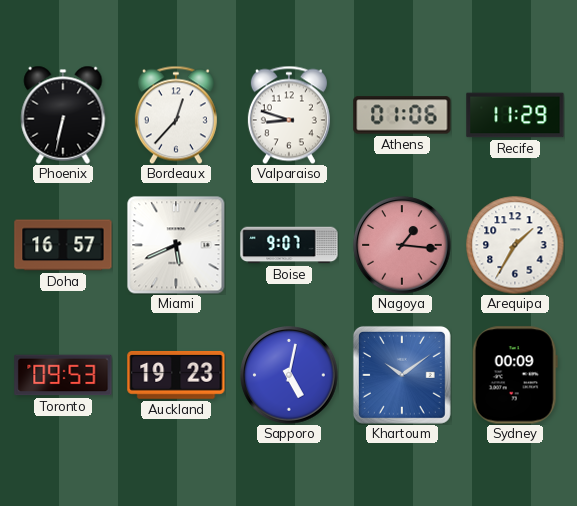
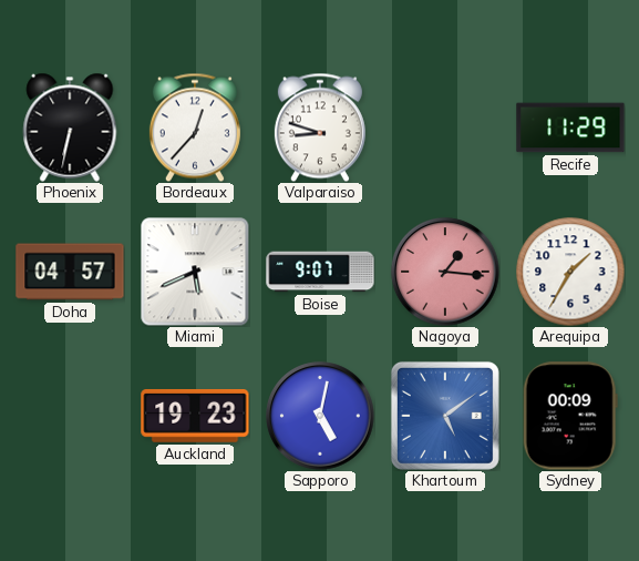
Athens: 01:06 -> none (402, 115)
Doha: 16:57 -> 04:57 (70, 272)
Toronto: 09:53 -> none (63, 375)
Khartoum: 10:09 -> 5:09 (445, 416)
